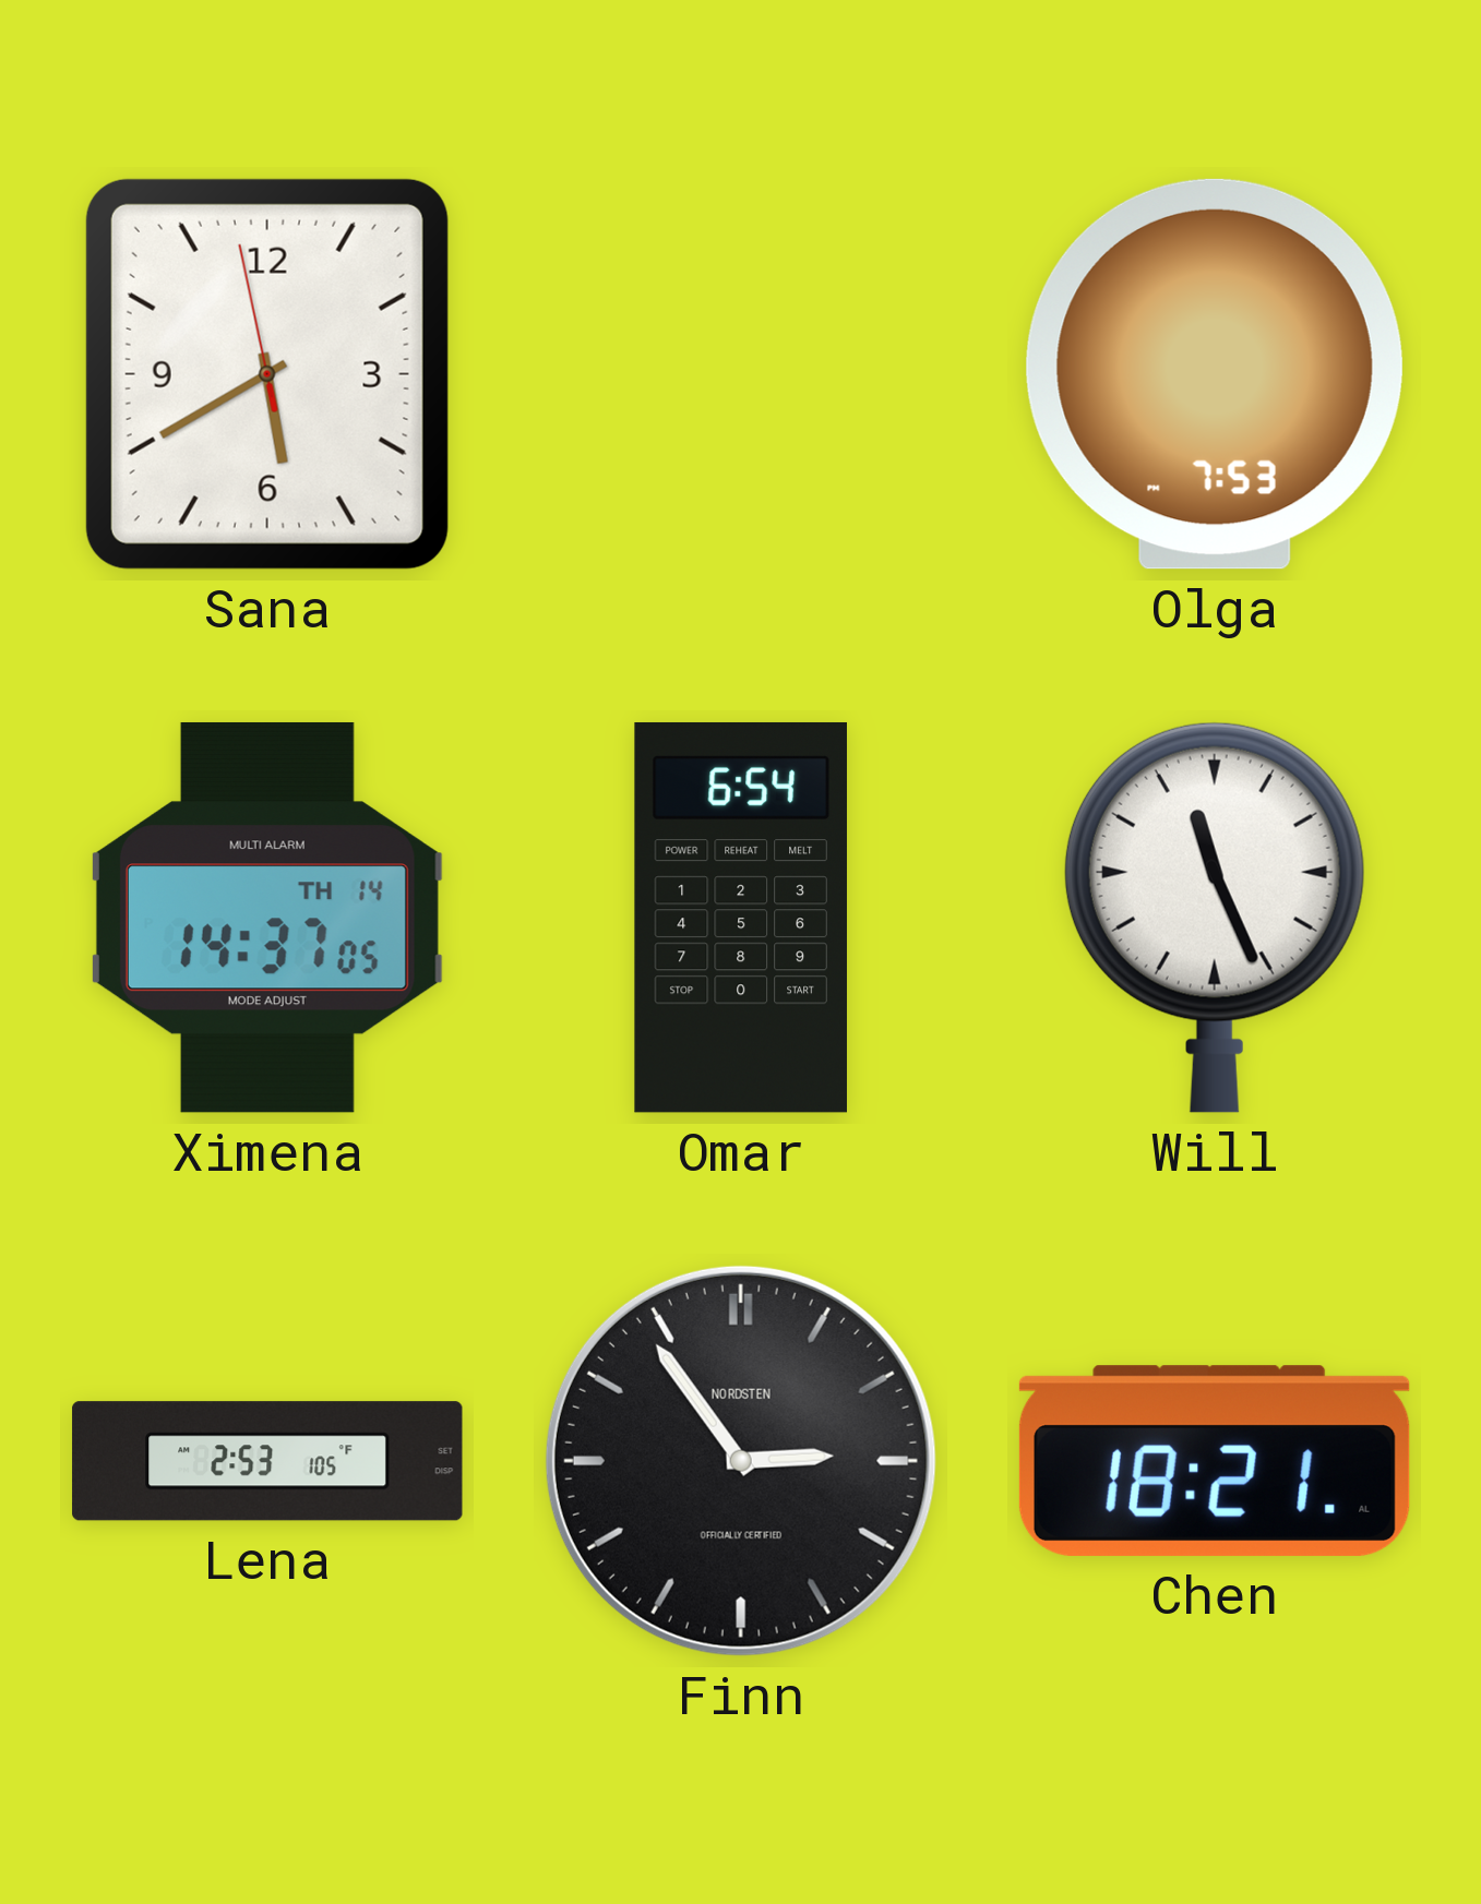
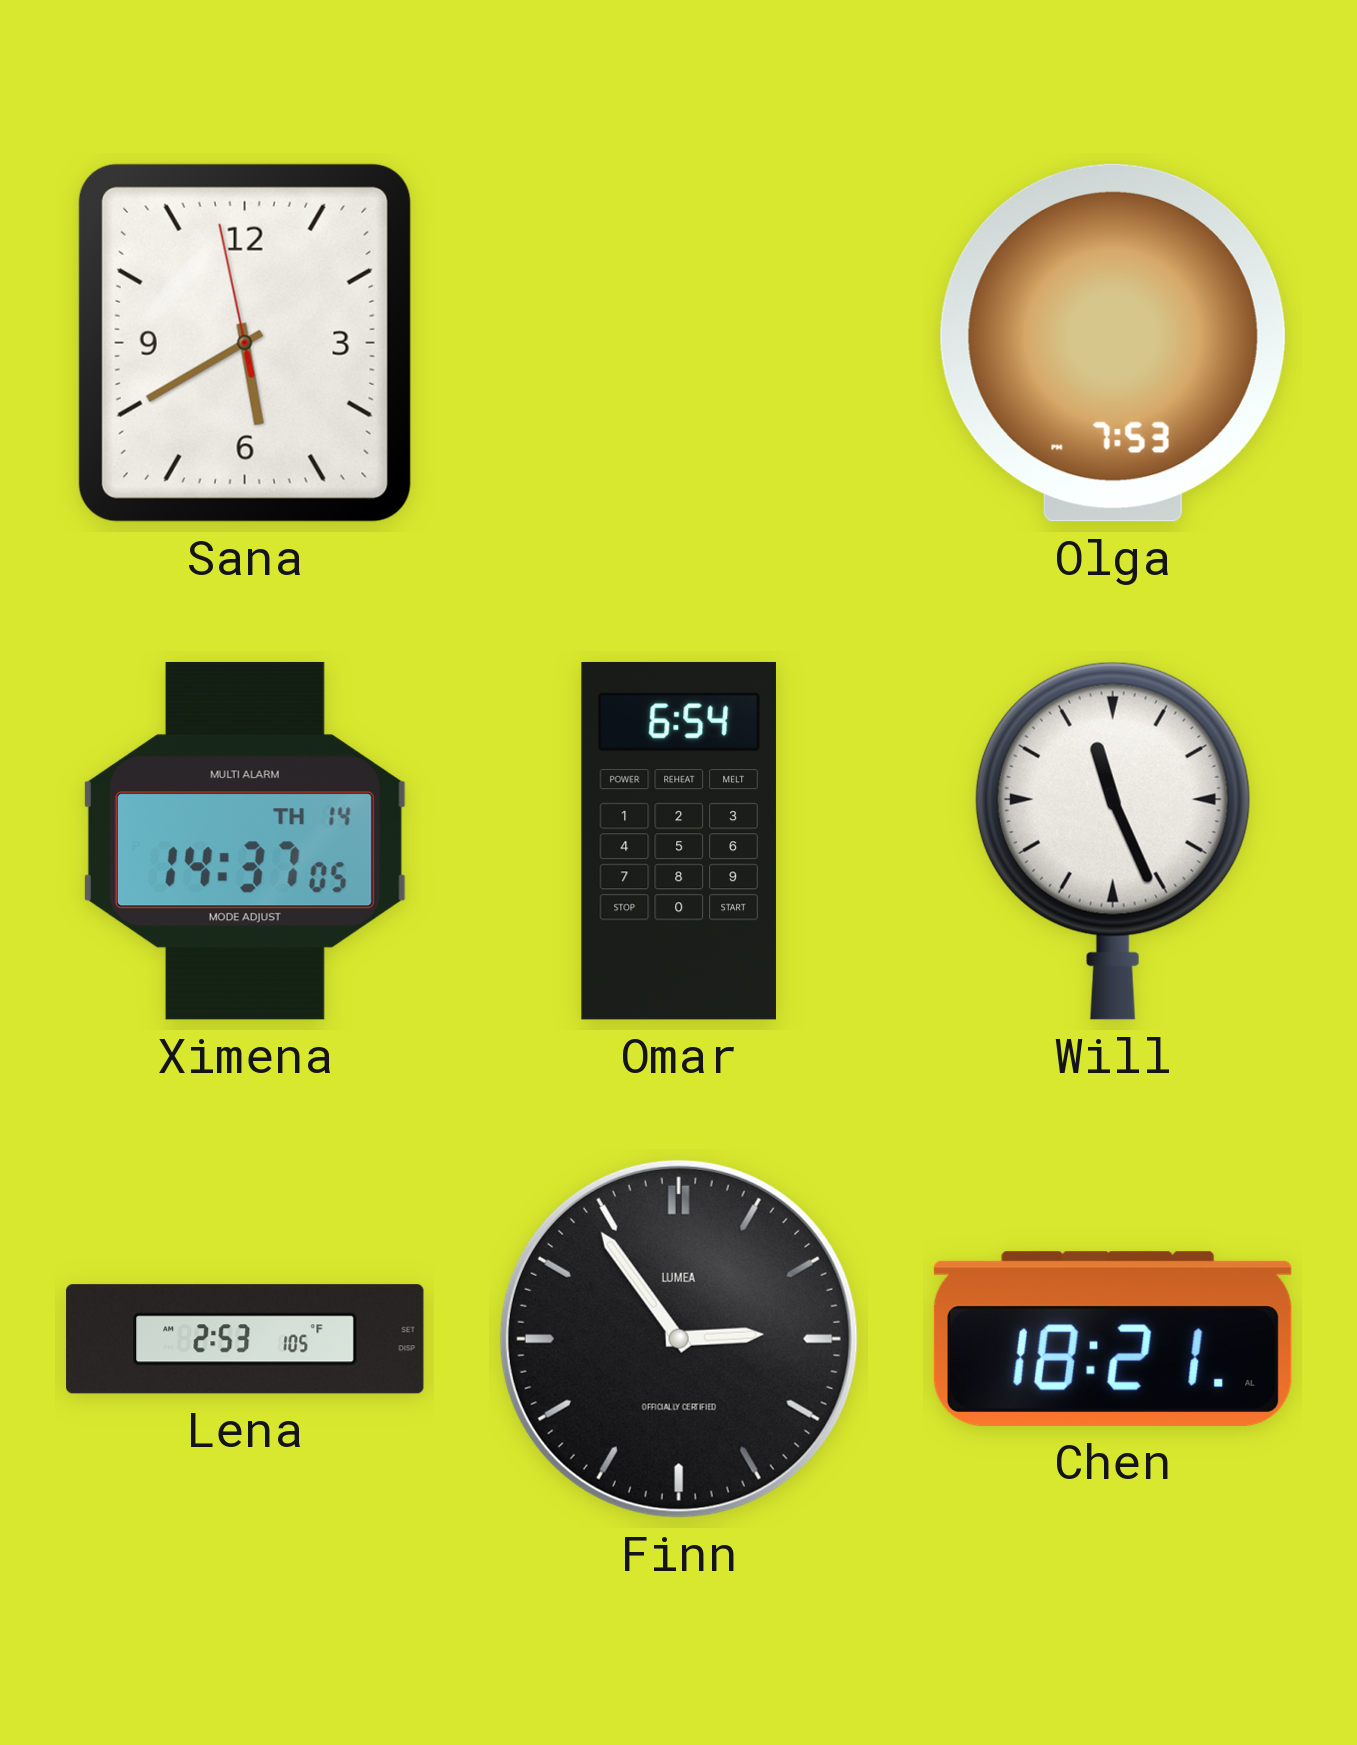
Finn brand: NORDSTEN -> LUMEA (679, 1339)
